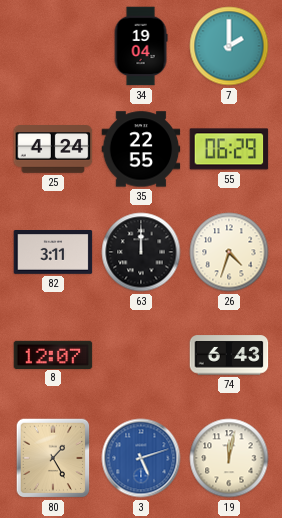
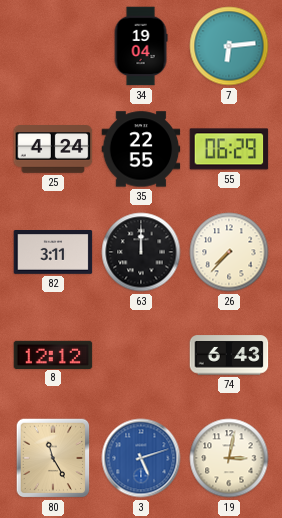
7: 2:00 -> 6:14 (229, 46)
26: 4:33 -> 7:37 (229, 252)
8: 12:07 -> 12:12 (53, 354)
80: 1:25 -> 11:25 (53, 458)
19: 12:02 -> 3:02 (229, 458)
